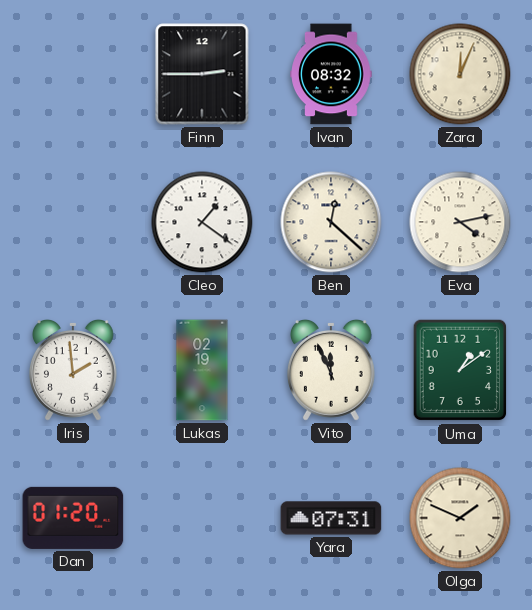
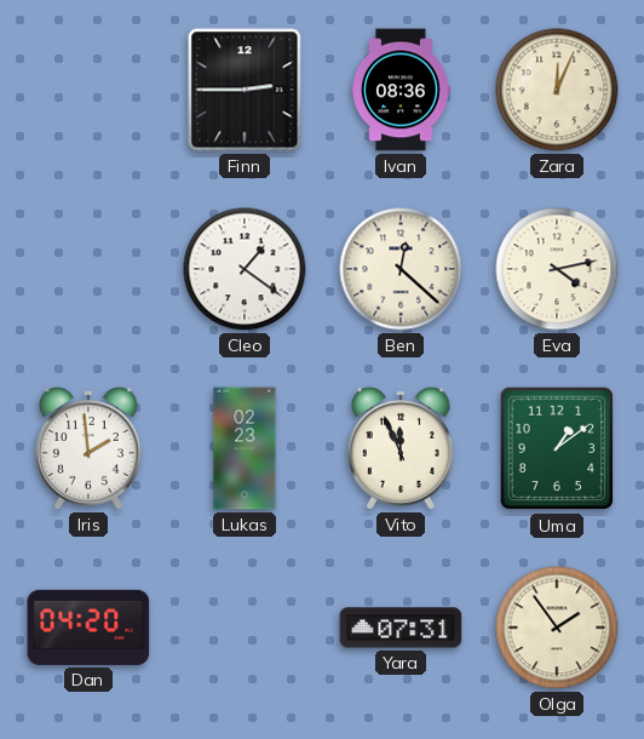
Ivan: 08:32 -> 08:36 (401, 90)
Lukas: 02:19 -> 02:23 (245, 448)
Dan: 01:20 -> 04:20 (88, 628)
Olga: 1:49 -> 1:54 (557, 628)
